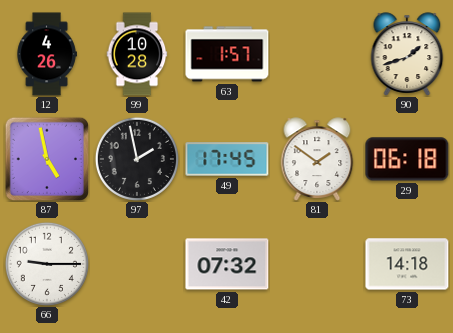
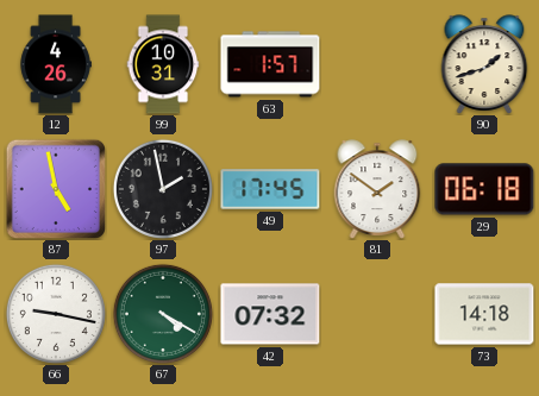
99: 10:28 -> 10:31 (163, 64)
66: 9:15 -> 9:17 (56, 314)
67: none -> 4:20 (163, 314)
